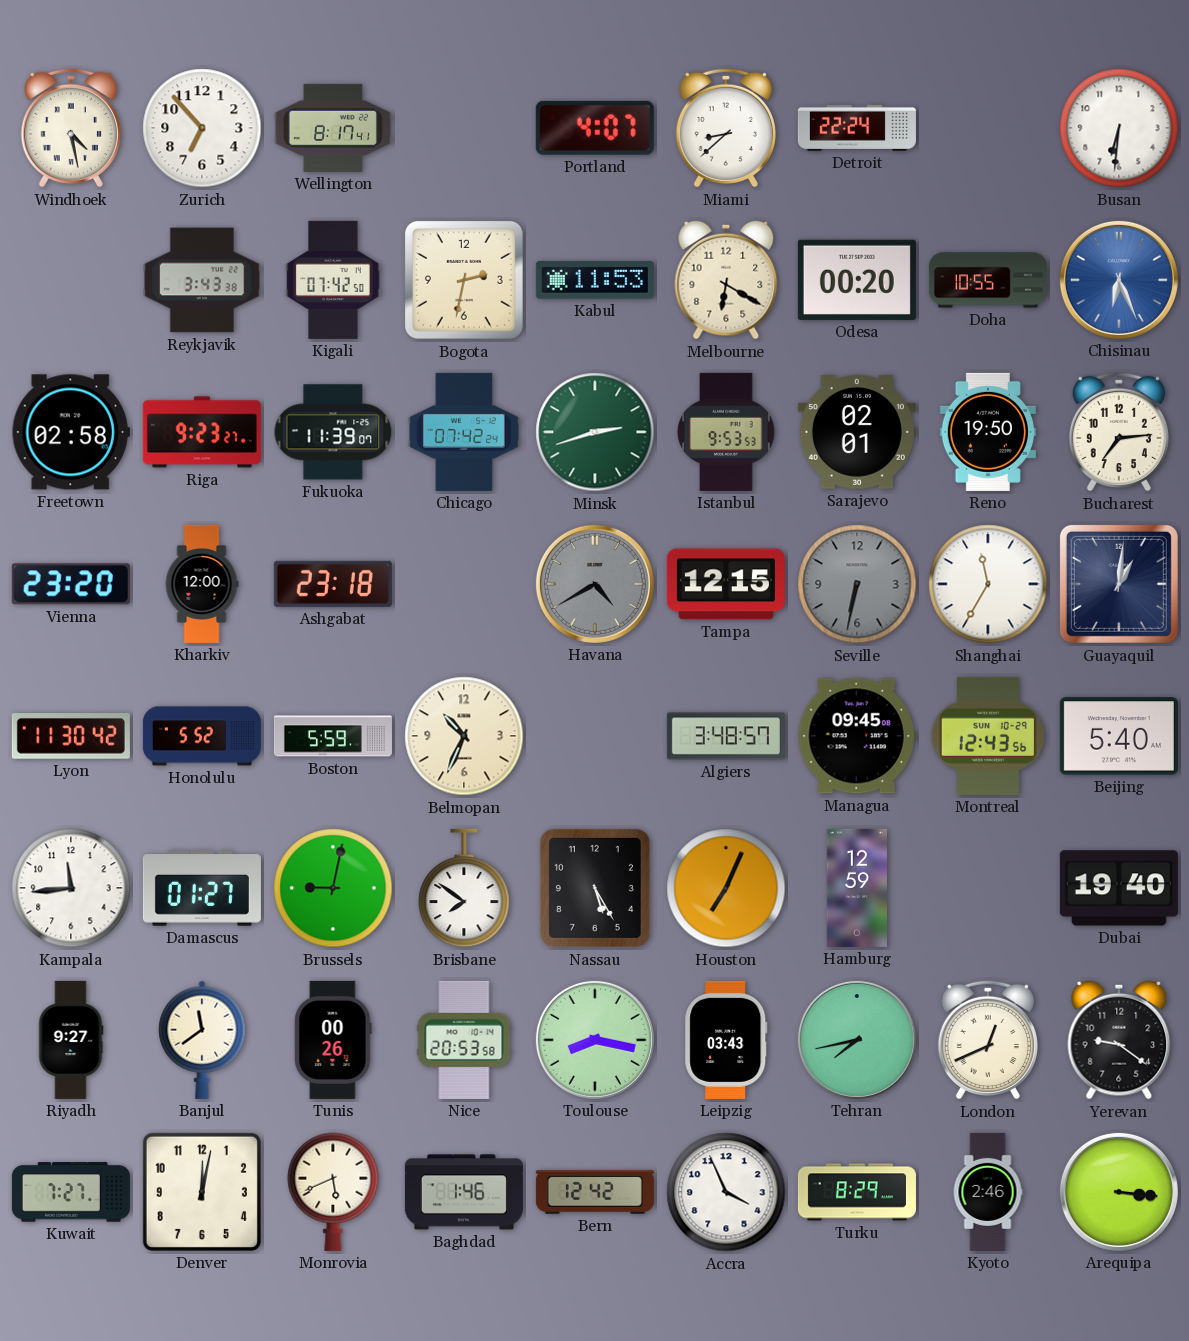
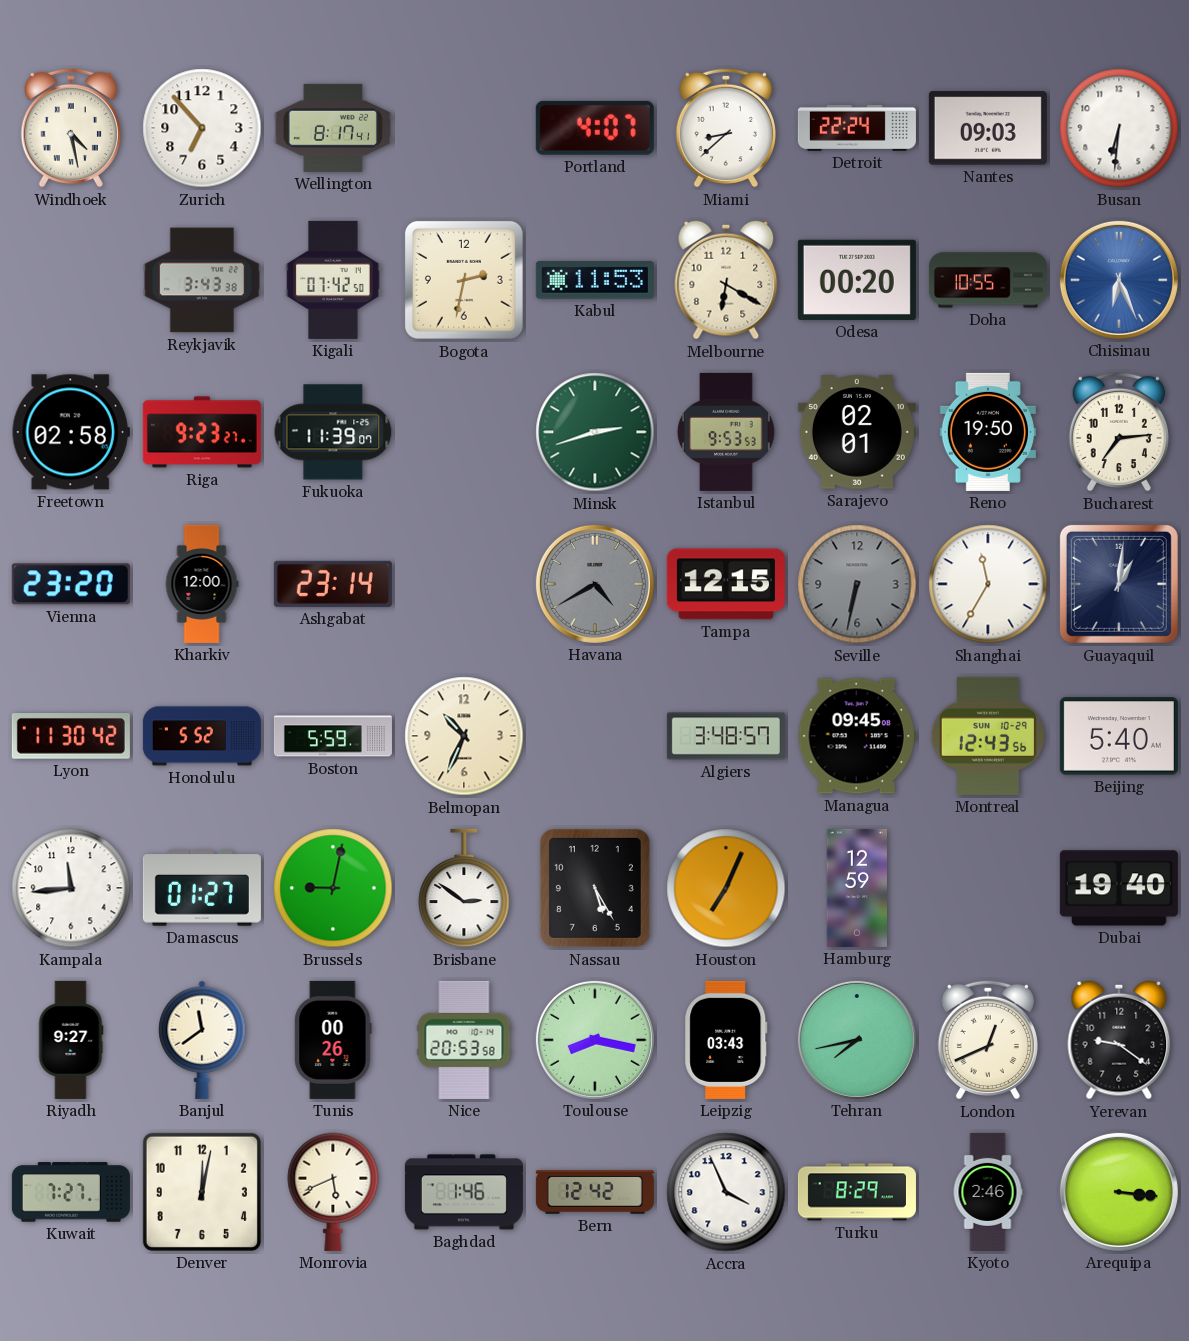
Nantes: none -> 09:03 (988, 128)
Chicago: 07:42 -> none (464, 432)
Ashgabat: 23:18 -> 23:14 (333, 584)
Brisbane: 7:51 -> 2:51 (464, 888)
